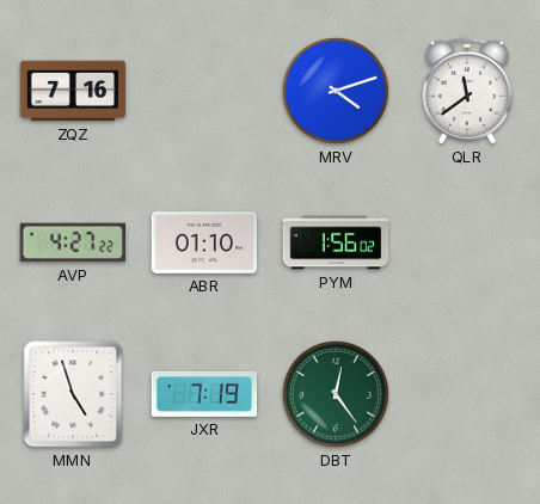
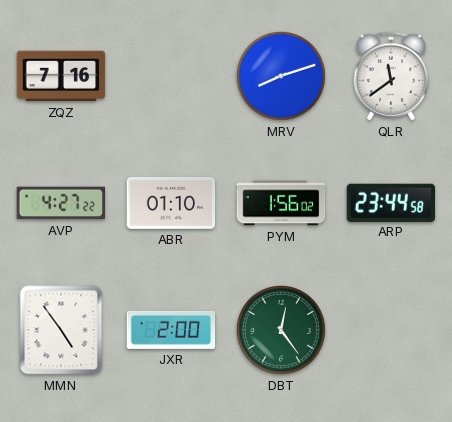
MRV: 4:12 -> 8:12 (282, 77)
ARP: none -> 23:44 (390, 202)
MMN: 4:57 -> 4:54 (61, 330)
JXR: 7:19 -> 2:00 (171, 330)
